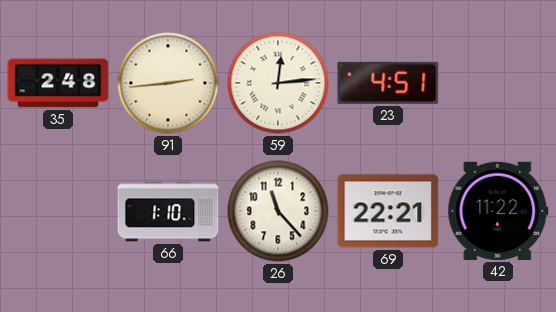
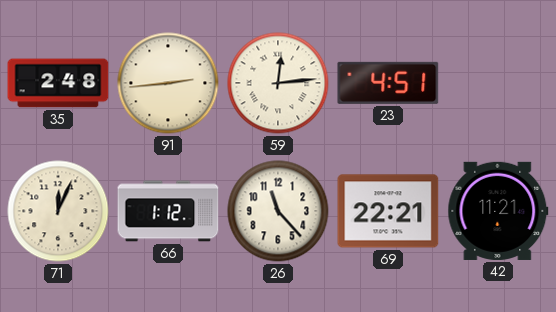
71: none -> 12:04 (58, 211)
66: 1:10 -> 1:12 (168, 211)
42: 11:22 -> 11:21 (498, 211)
